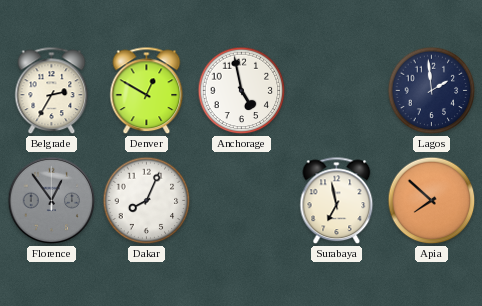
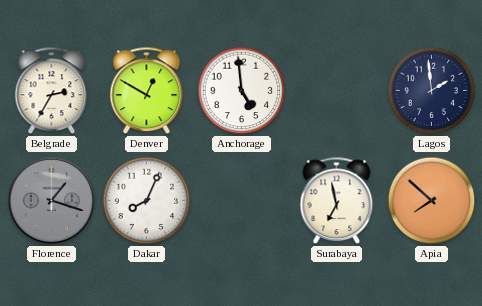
Anchorage: 4:58 -> 4:59 (242, 91)
Florence: 12:54 -> 1:18 (52, 201)
